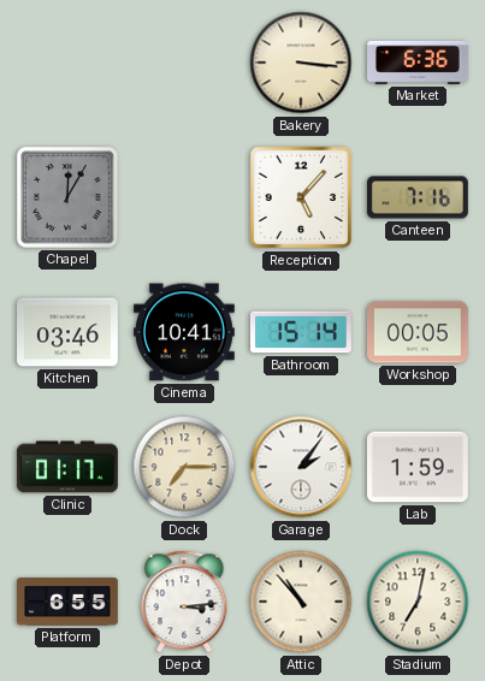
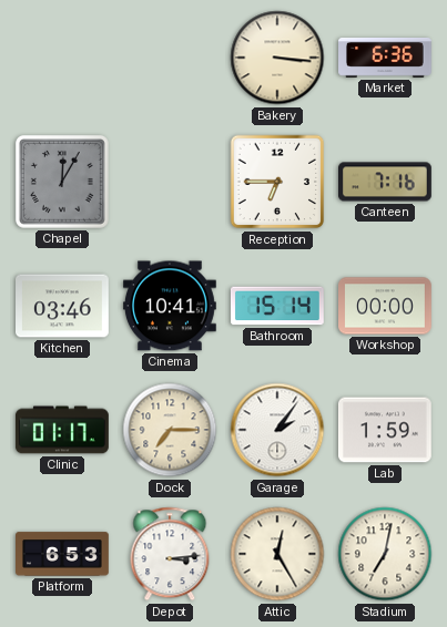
Reception: 5:07 -> 6:45 (277, 182)
Workshop: 00:05 -> 00:00 (386, 306)
Platform: 6:55 -> 6:53 (63, 554)
Attic: 10:53 -> 12:25 (277, 554)
